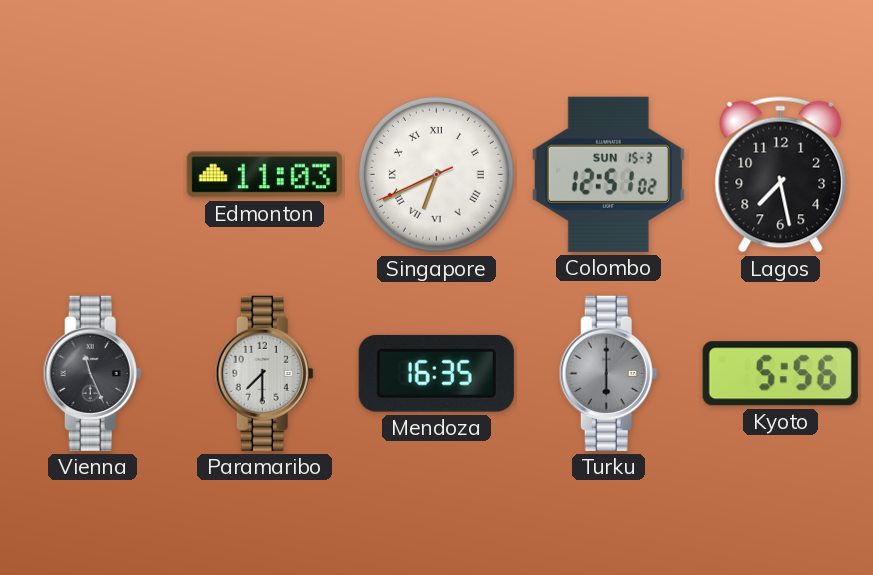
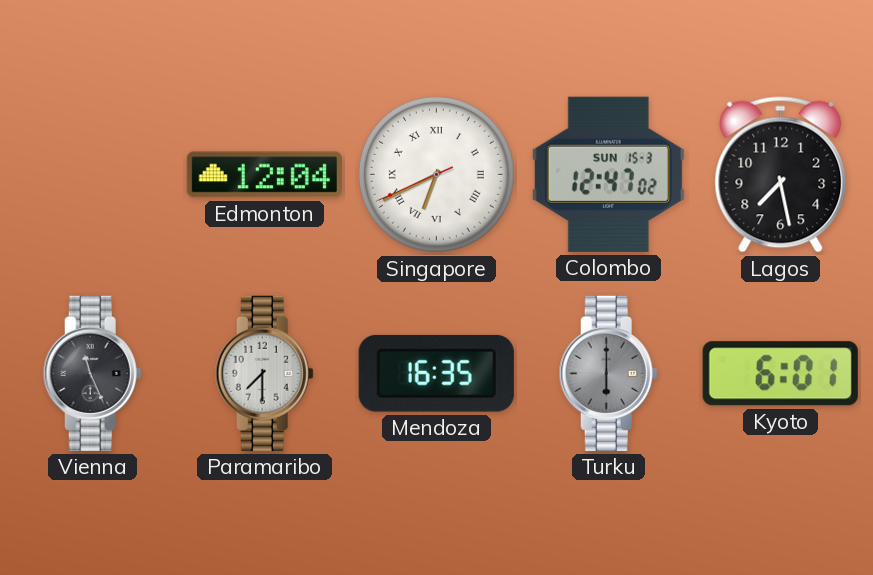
Edmonton: 11:03 -> 12:04 (264, 175)
Colombo: 12:51 -> 12:47 (608, 174)
Kyoto: 5:56 -> 6:01 (780, 374)
